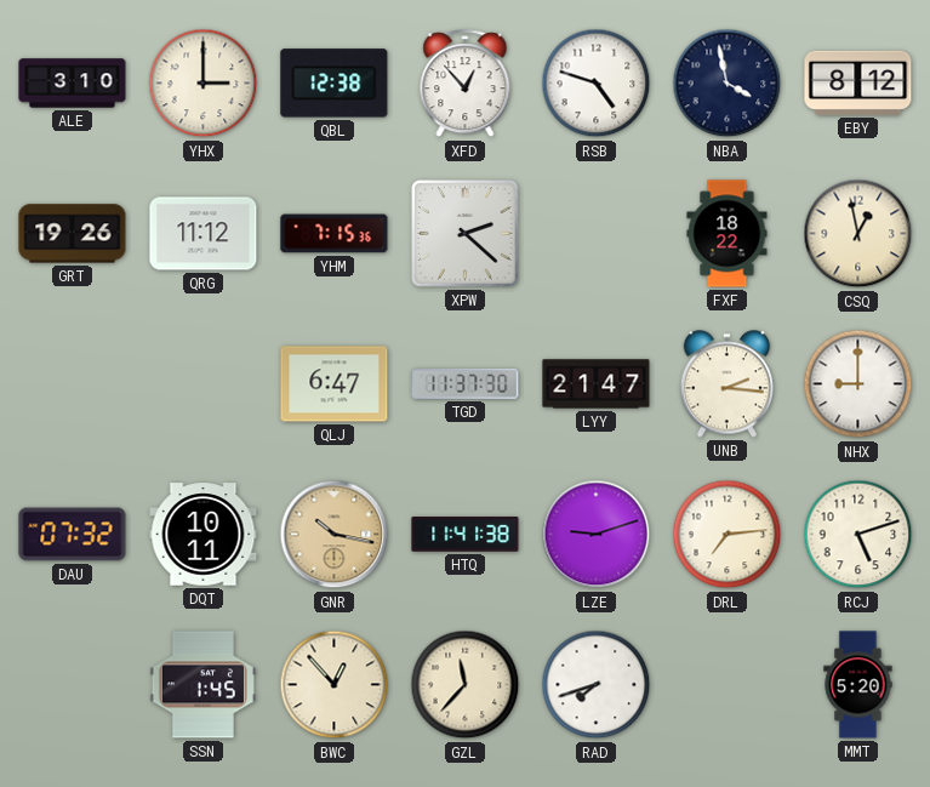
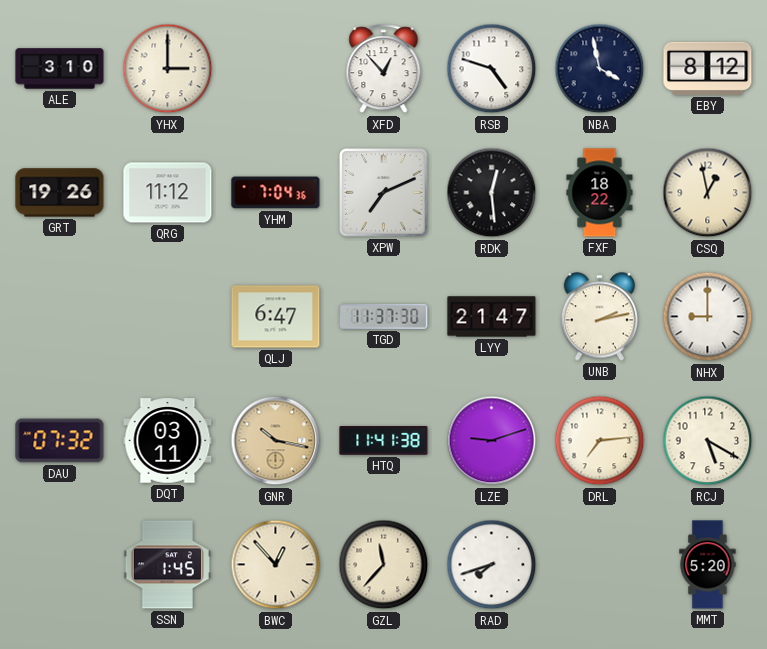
QBL: 12:38 -> none (335, 84)
YHM: 7:15 -> 7:04 (276, 193)
XPW: 2:22 -> 7:11 (384, 193)
RDK: none -> 12:29 (492, 193)
UNB: 2:16 -> 2:13 (599, 317)
DQT: 10:11 -> 03:11 (168, 441)
RCJ: 5:12 -> 5:20 (708, 441)
